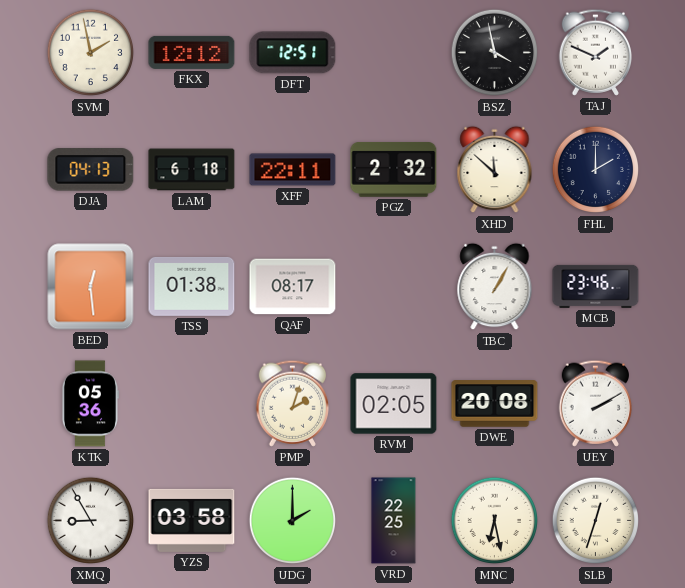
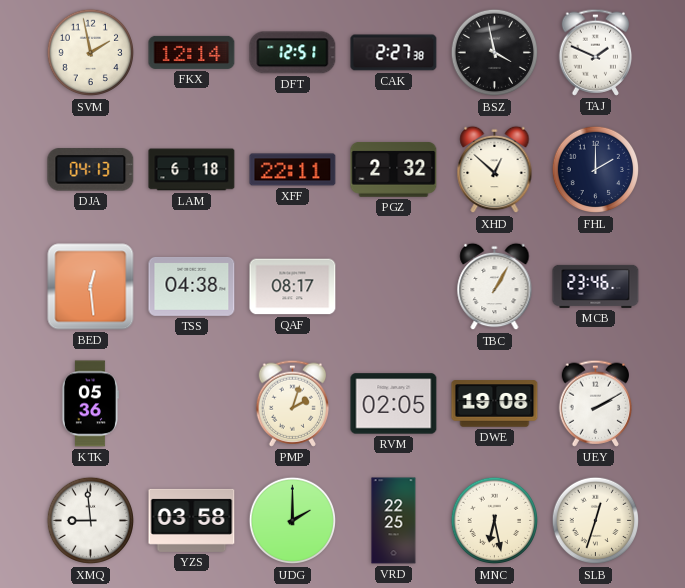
FKX: 12:12 -> 12:14 (192, 52)
CAK: none -> 2:27 (394, 53)
XHD: 11:52 -> 12:52 (495, 170)
TSS: 01:38 -> 04:38 (192, 286)
DWE: 20:08 -> 19:08 (495, 404)
XMQ: 8:55 -> 8:59 (91, 521)
